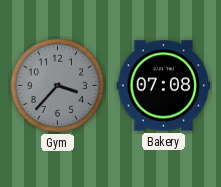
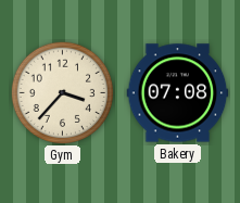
Gym dial: grey -> cream (62, 92)
